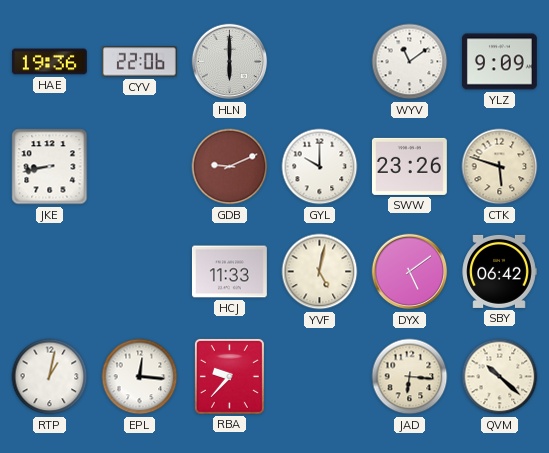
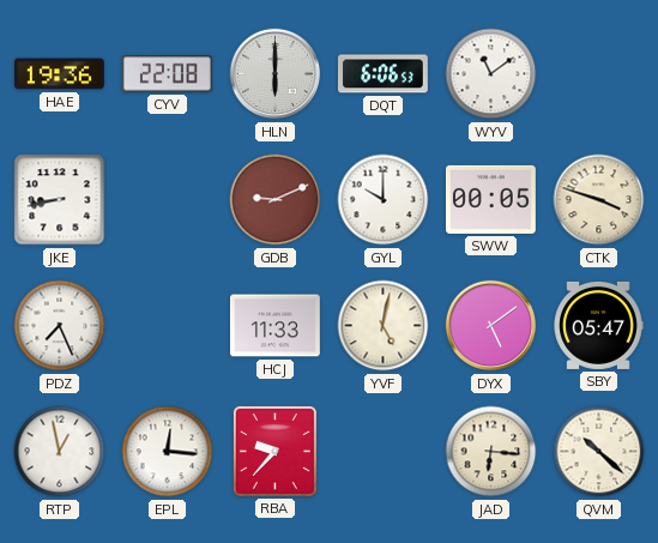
CYV: 22:06 -> 22:08 (167, 74)
DQT: none -> 6:06 (382, 74)
YLZ: 9:09 -> none (499, 62)
SWW: 23:26 -> 00:05 (490, 199)
CTK: 5:48 -> 3:48 (599, 200)
PDZ: none -> 7:26 (60, 326)
SBY: 06:42 -> 05:47 (598, 325)
RTP: 1:02 -> 12:58 (60, 452)
